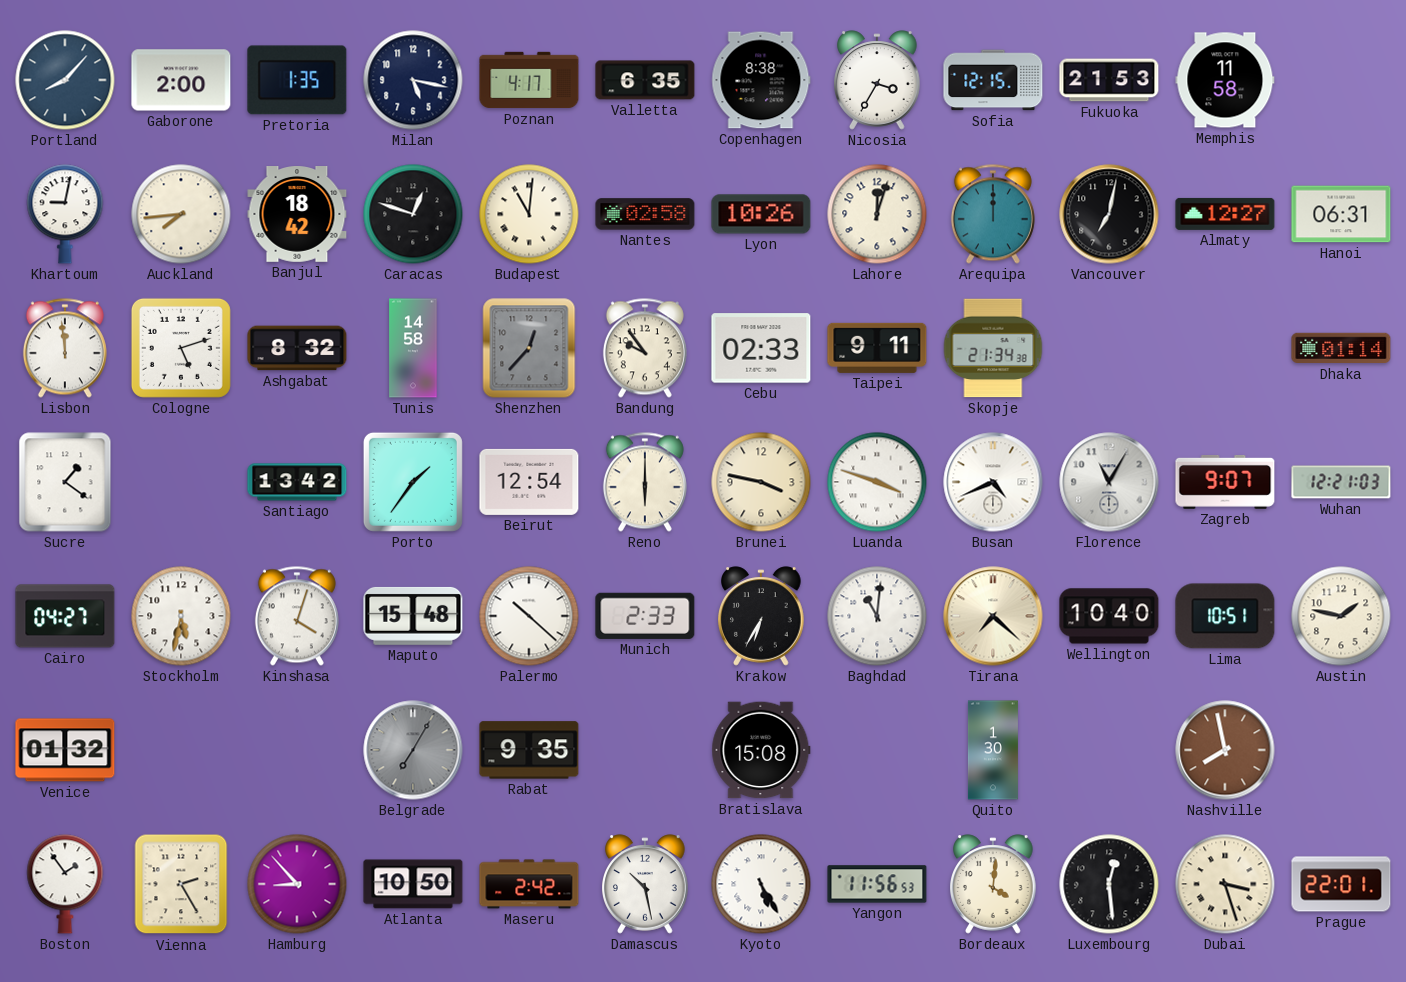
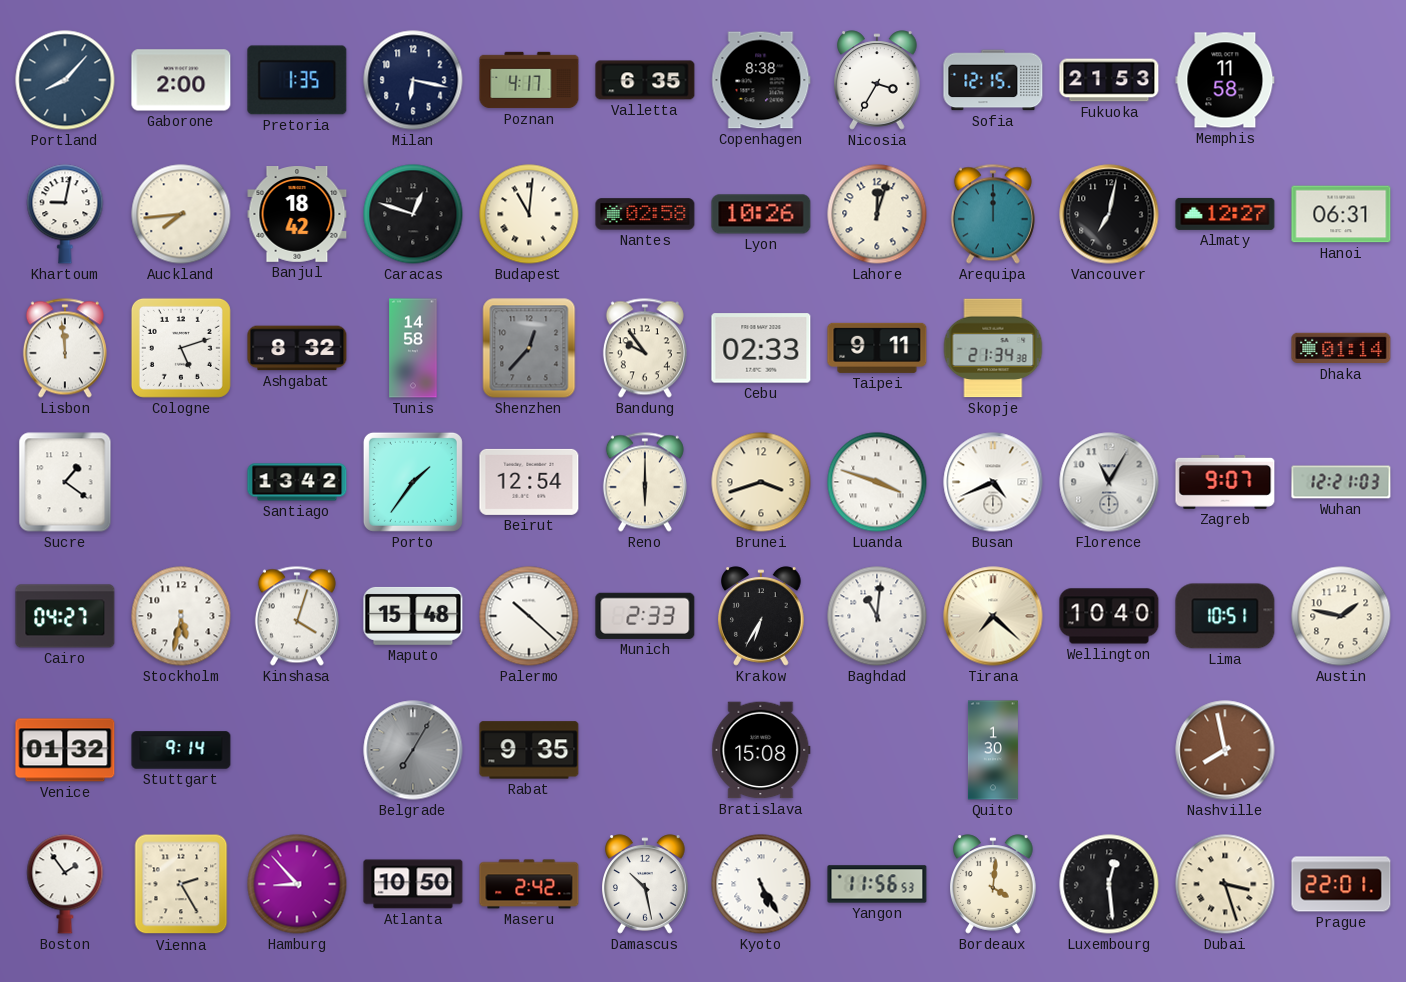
Milan: 5:17 -> 6:17 (413, 80)
Brunei: 3:47 -> 3:42 (761, 482)
Stuttgart: none -> 9:14 (181, 750)
